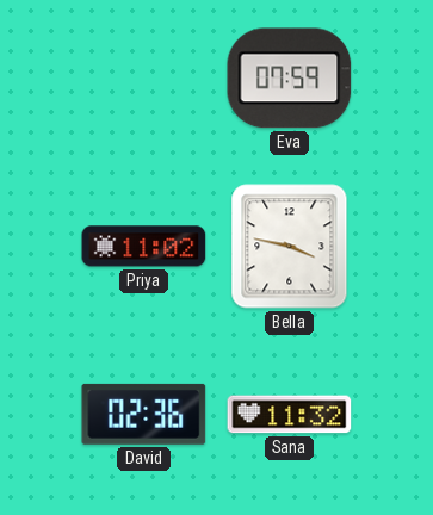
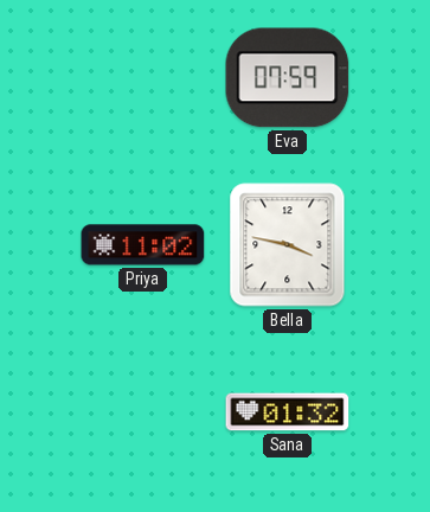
David: 02:36 -> none (144, 414)
Sana: 11:32 -> 01:32 (288, 412)
